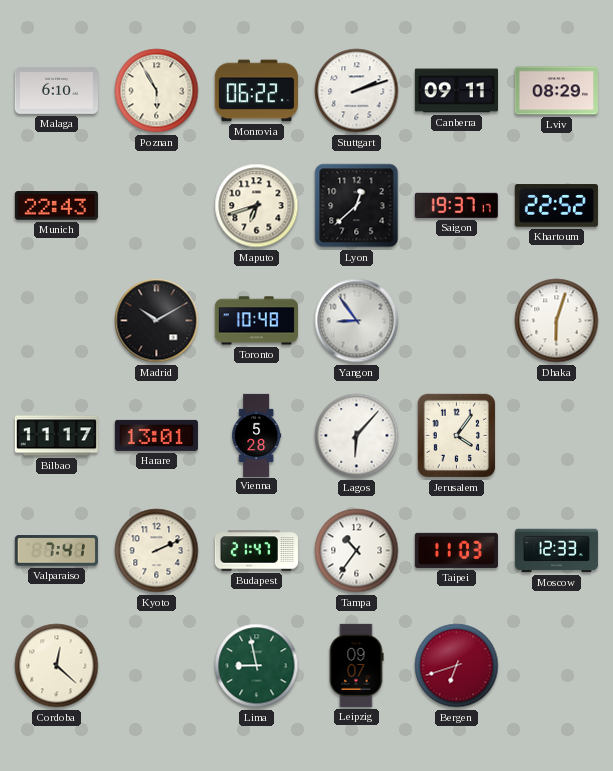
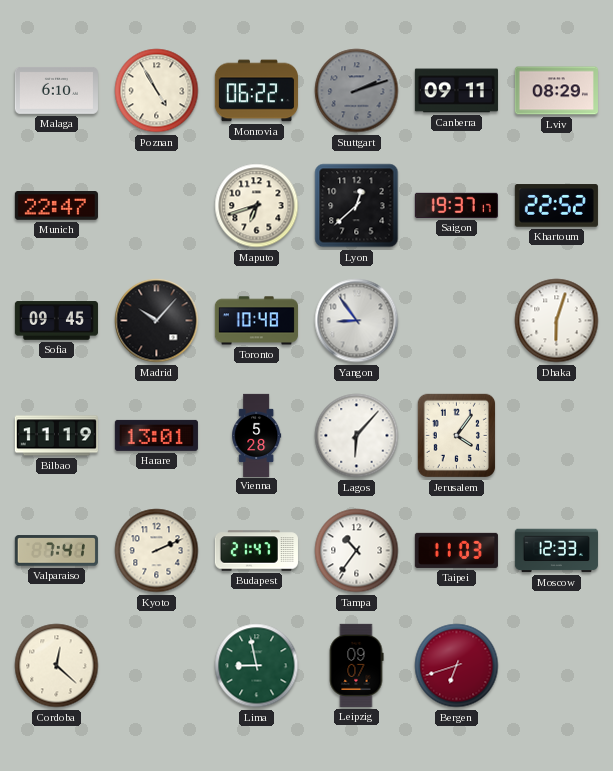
Poznan: 5:55 -> 4:55 (157, 91)
Stuttgart dial: white -> grey (357, 91)
Munich: 22:43 -> 22:47 (56, 206)
Sofia: none -> 09:45 (56, 321)
Madrid: 10:10 -> 10:07 (157, 321)
Bilbao: 11:17 -> 11:19 (56, 436)
